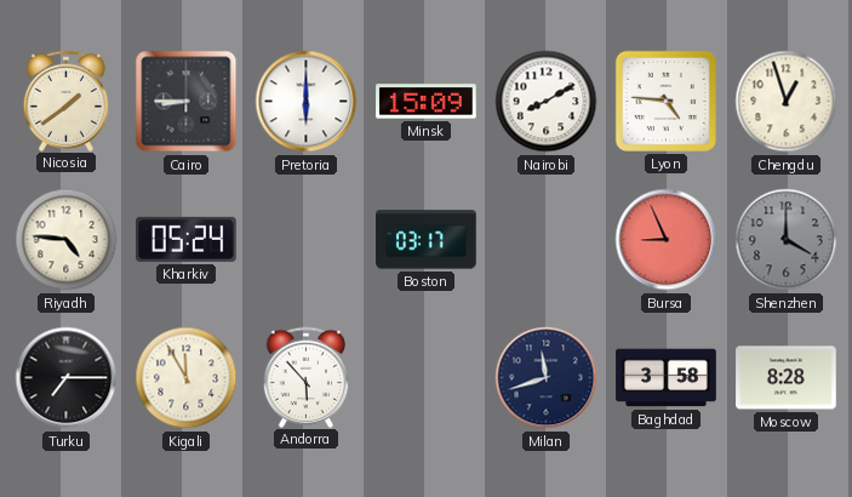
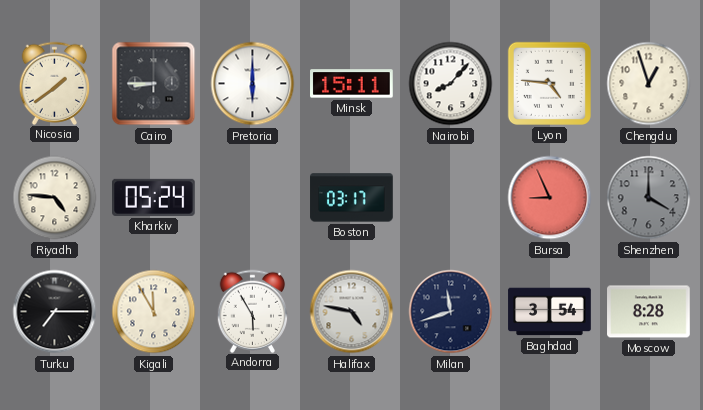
Minsk: 15:09 -> 15:11 (352, 84)
Nairobi: 8:10 -> 8:07 (451, 84)
Andorra: 5:53 -> 5:55 (253, 311)
Halifax: none -> 4:47 (352, 312)
Baghdad: 3:58 -> 3:54 (550, 312)
